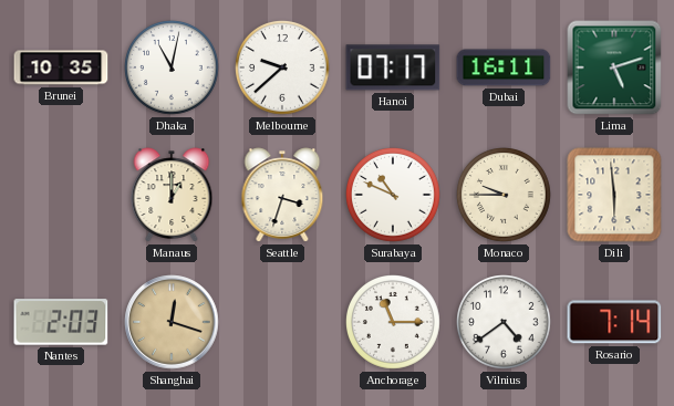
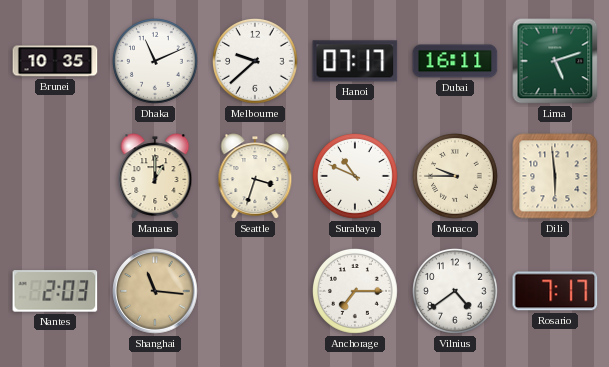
Dhaka: 11:02 -> 11:11 (156, 62)
Shanghai: 12:18 -> 11:16 (155, 291)
Anchorage: 11:15 -> 7:15 (356, 292)
Rosario: 7:14 -> 7:17 (555, 291)
